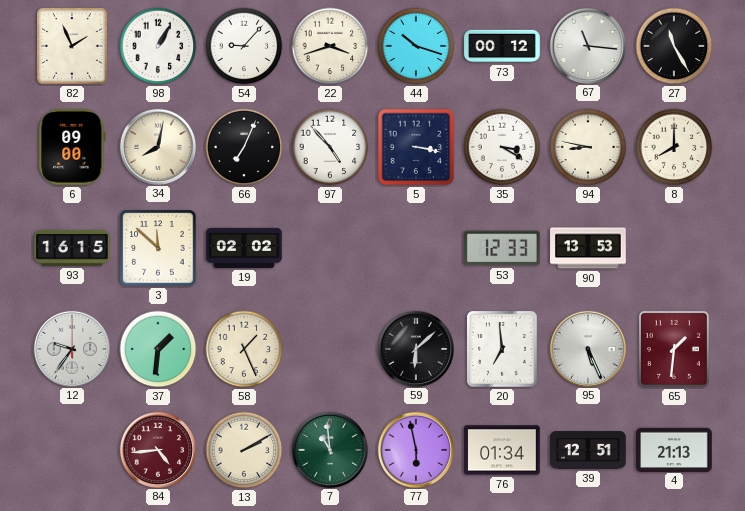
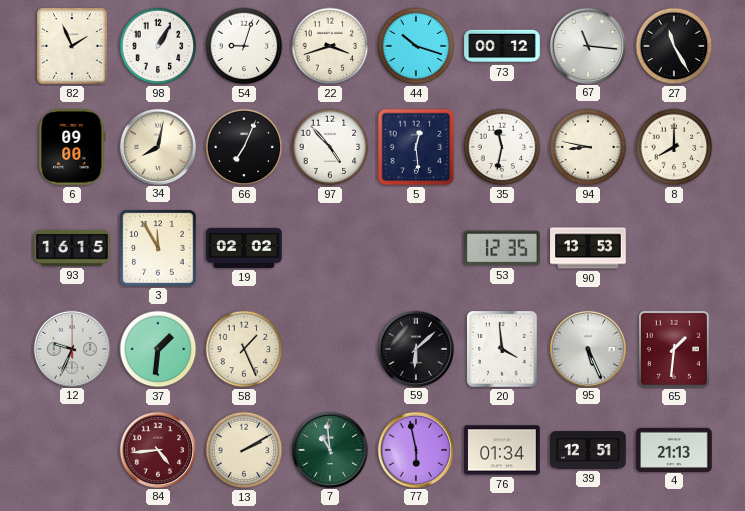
54: 9:07 -> 9:03 (244, 46)
5: 3:17 -> 12:29 (416, 147)
35: 3:20 -> 11:32 (502, 147)
3: 11:52 -> 11:55 (158, 248)
53: 12:33 -> 12:35 (503, 248)
12: 9:36 -> 9:34 (71, 348)
20: 6:59 -> 3:59 (502, 349)
